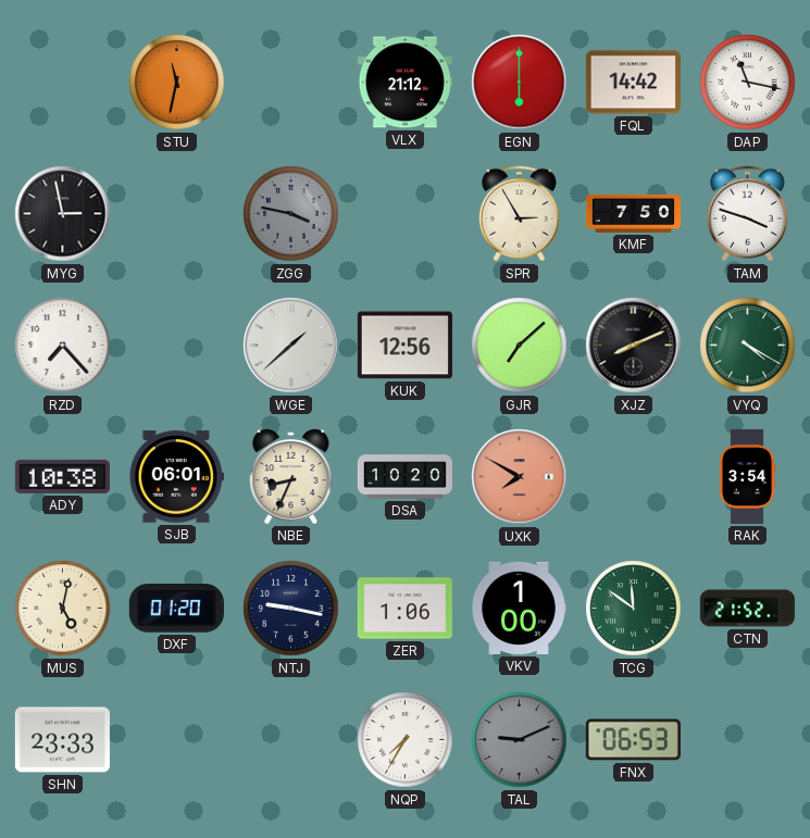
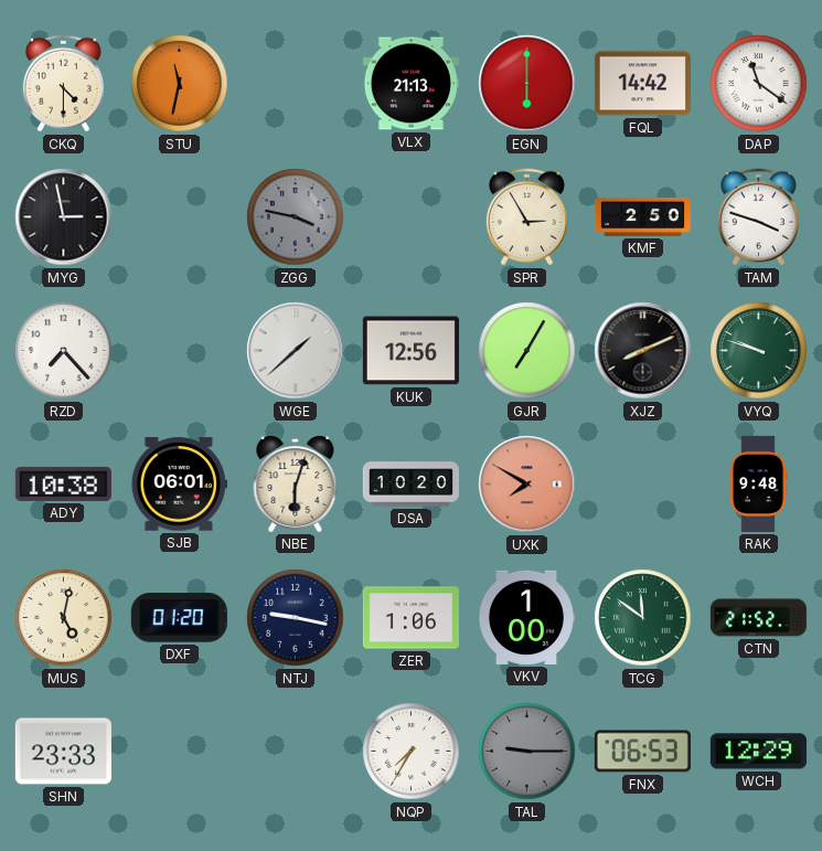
CKQ: none -> 4:30 (63, 84)
VLX: 21:12 -> 21:13 (410, 84)
DAP: 11:17 -> 11:21 (759, 84)
KMF: 7:50 -> 2:50 (642, 216)
GJR: 7:08 -> 7:05 (527, 351)
VYQ: 4:20 -> 9:48 (759, 351)
NBE: 8:34 -> 6:03 (296, 483)
RAK: 3:54 -> 9:48 (758, 483)
TAL: 9:11 -> 9:15 (527, 752)
WCH: none -> 12:29 (758, 752)
